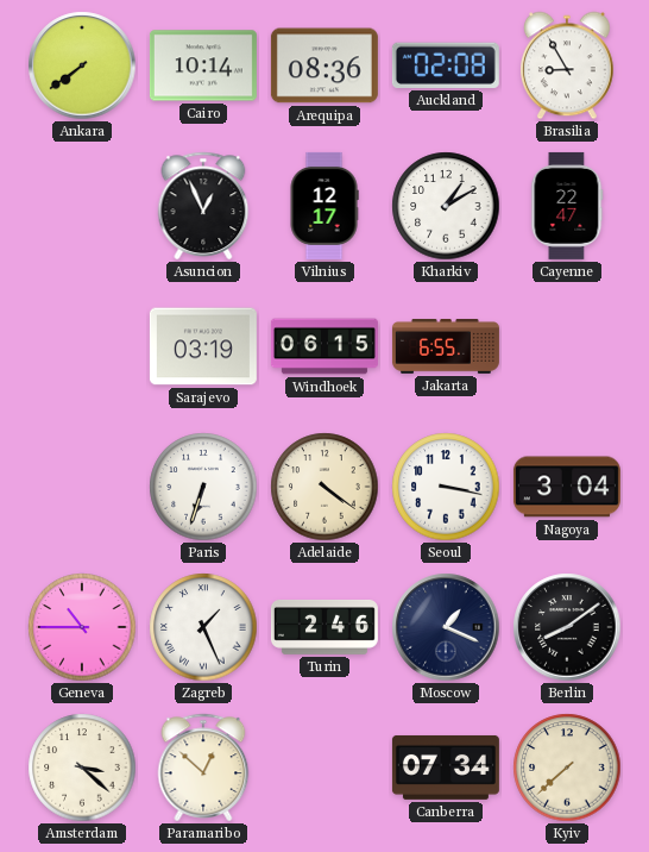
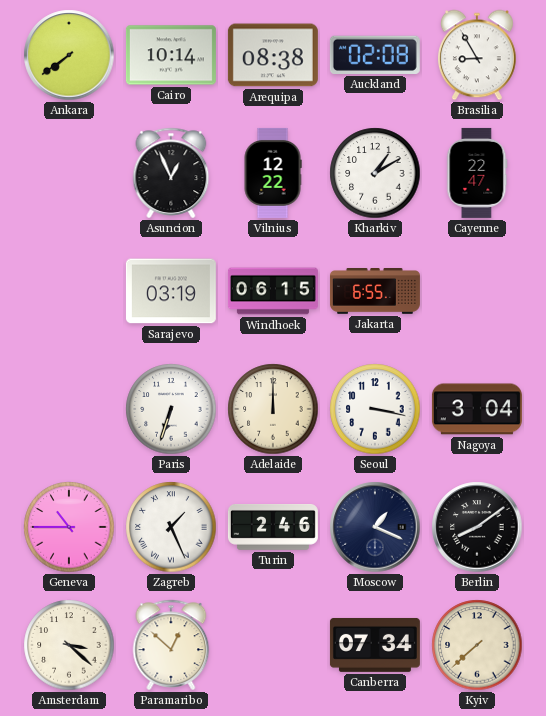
Arequipa: 08:36 -> 08:38 (273, 55)
Vilnius: 12:17 -> 12:22 (273, 173)
Adelaide: 4:21 -> 12:00 (273, 409)
